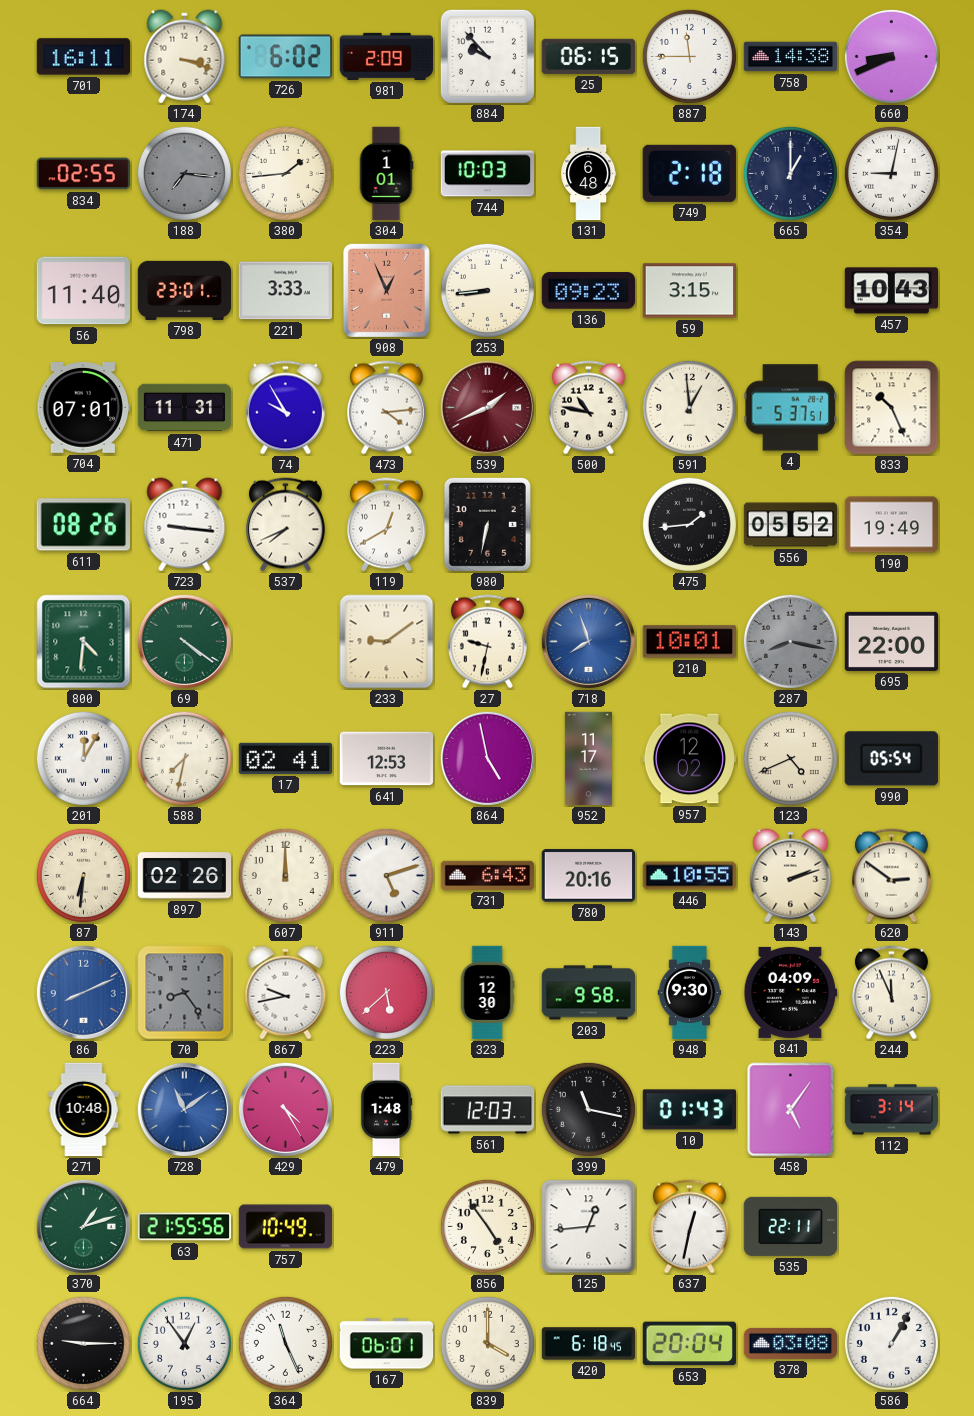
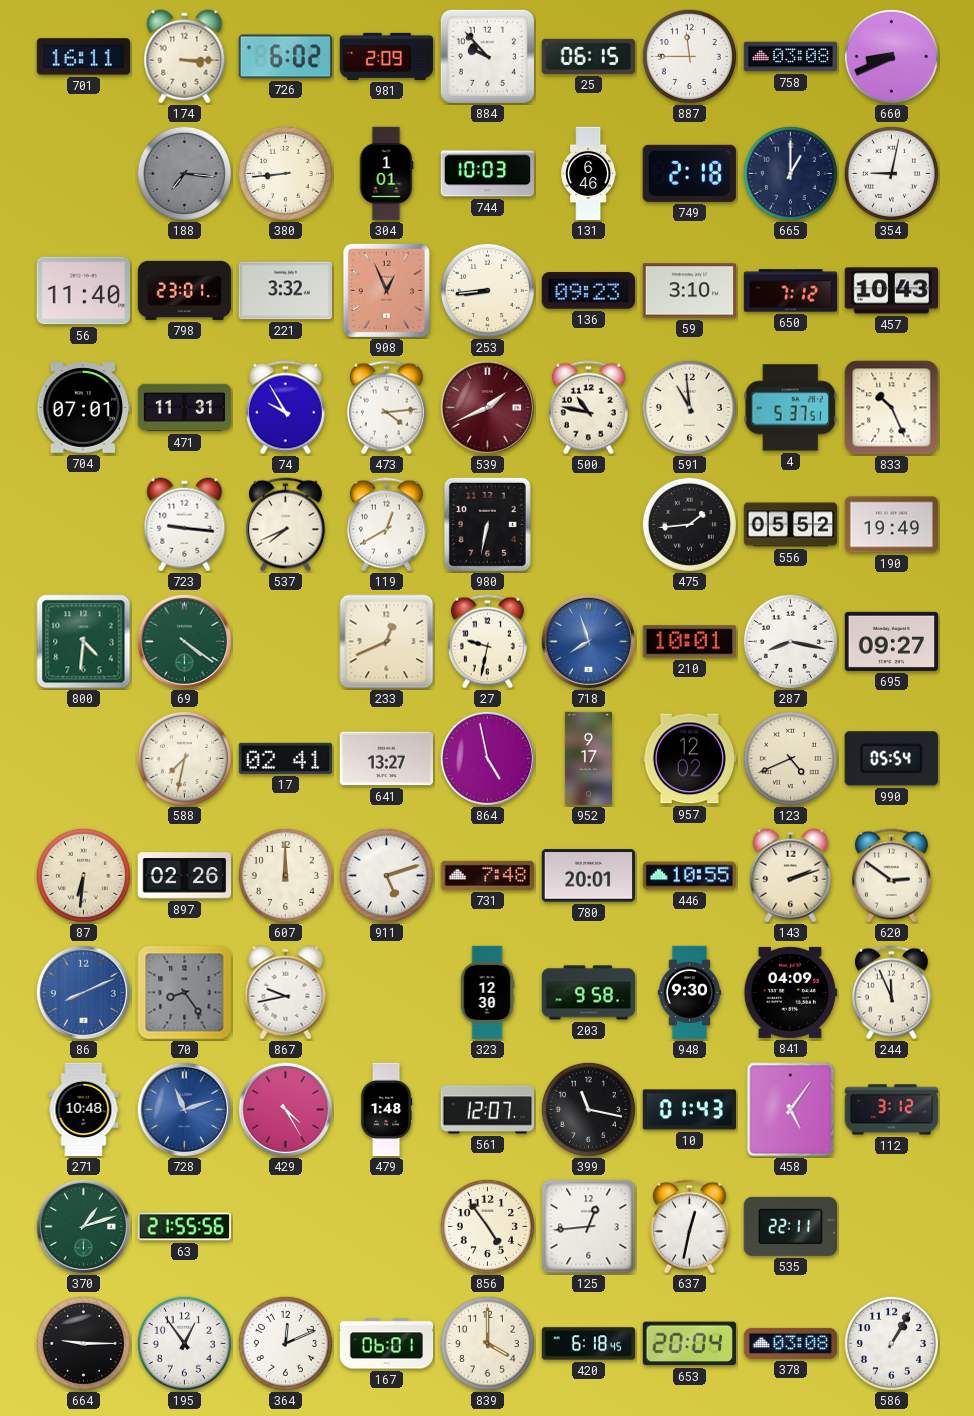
174: 3:18 -> 3:15 (185, 57)
758: 14:38 -> 03:08 (791, 57)
834: 02:55 -> none (83, 174)
380: 1:44 -> 8:44 (285, 173)
131: 6:48 -> 6:46 (589, 174)
221: 3:33 -> 3:32 (285, 291)
59: 3:15 -> 3:10 (689, 291)
650: none -> 7:12 (791, 291)
591: 12:59 -> 10:59 (689, 407)
611: 08:26 -> none (83, 525)
233: 9:09 -> 12:41 (387, 642)
287 dial: grey -> white (790, 641)
695: 22:00 -> 09:27 (892, 641)
201: 12:05 -> none (83, 758)
641: 12:53 -> 13:27 (386, 759)
952: 11:17 -> 9:17 (588, 759)
731: 6:43 -> 7:48 (488, 875)
780: 20:16 -> 20:01 (588, 876)
223: 5:38 -> none (386, 992)
728: 11:09 -> 11:12 (184, 1109)
561: 12:03 -> 12:07 (488, 1110)
112: 3:14 -> 3:12 (892, 1110)
757: 10:49 -> none (286, 1227)
364: 11:26 -> 12:11 (285, 1343)
